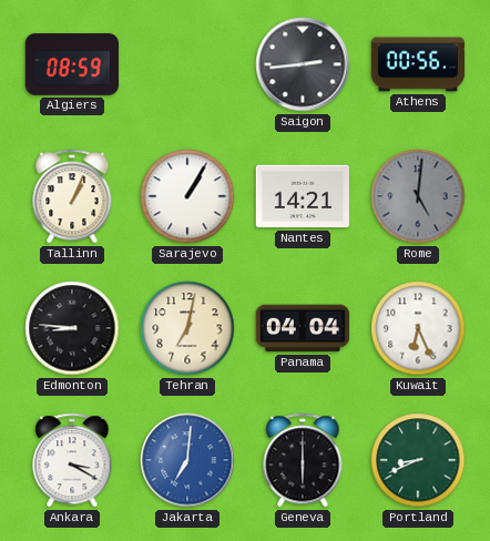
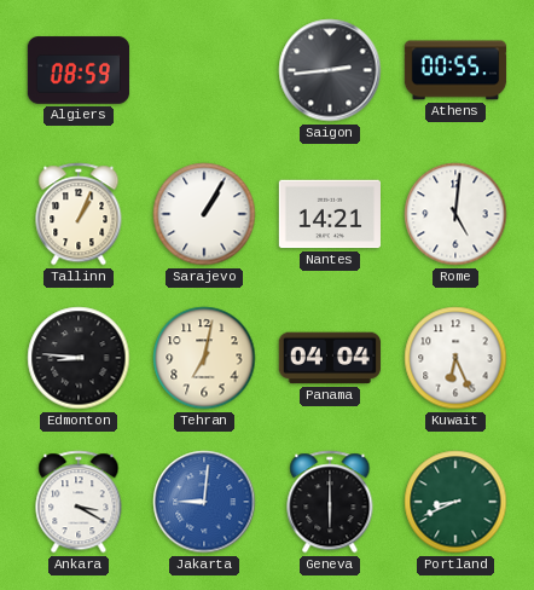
Athens: 00:56 -> 00:55 (455, 70)
Rome dial: grey -> white (455, 214)
Jakarta: 7:01 -> 9:01 (204, 502)
